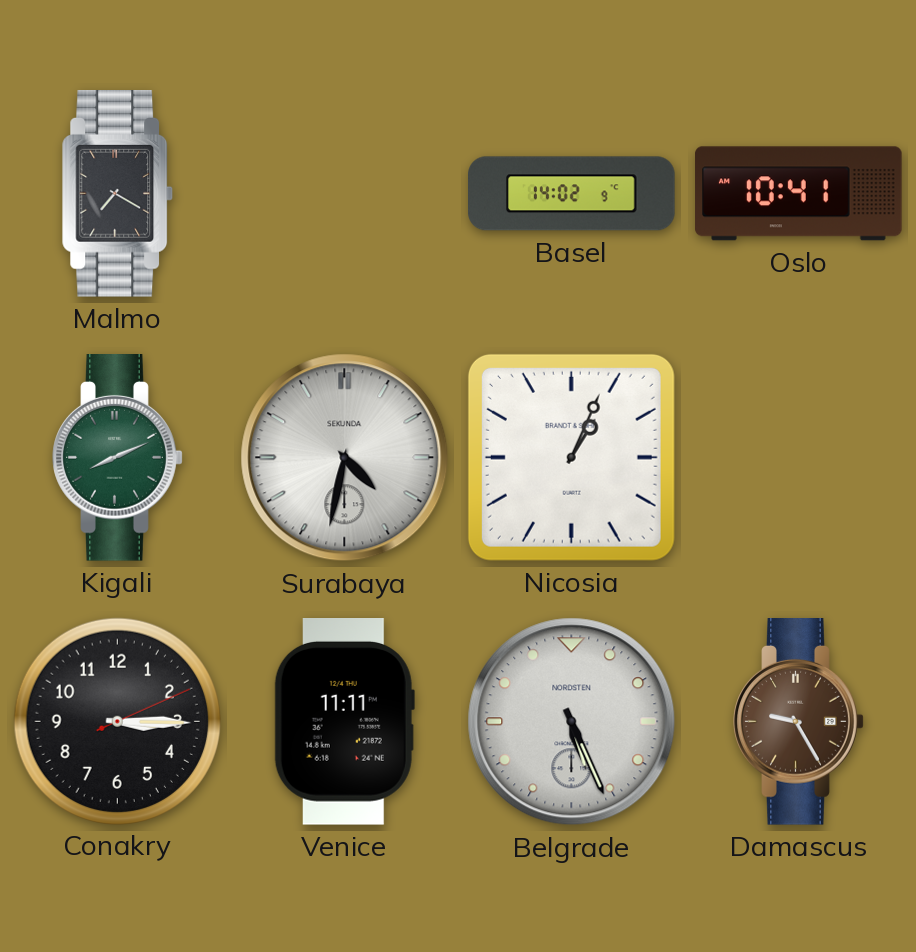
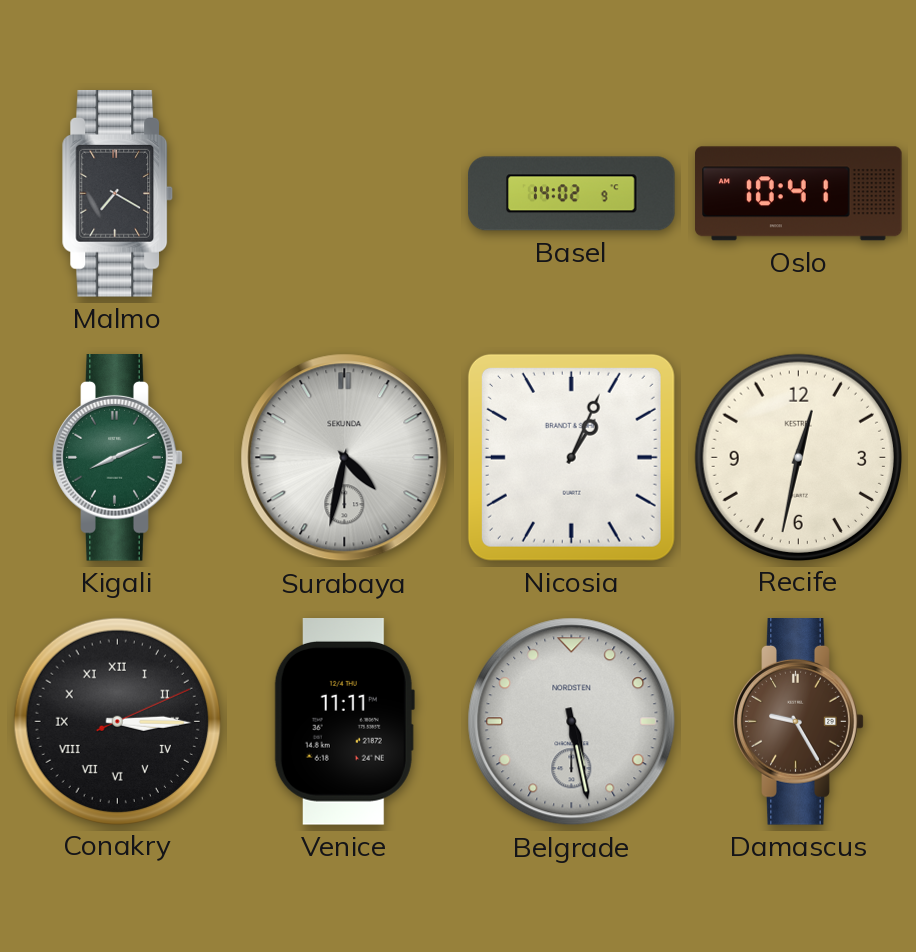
Recife: none -> 12:32 (798, 457)
Conakry numerals: Arabic -> Roman (117, 721)
Belgrade: 5:26 -> 5:28 (572, 722)
